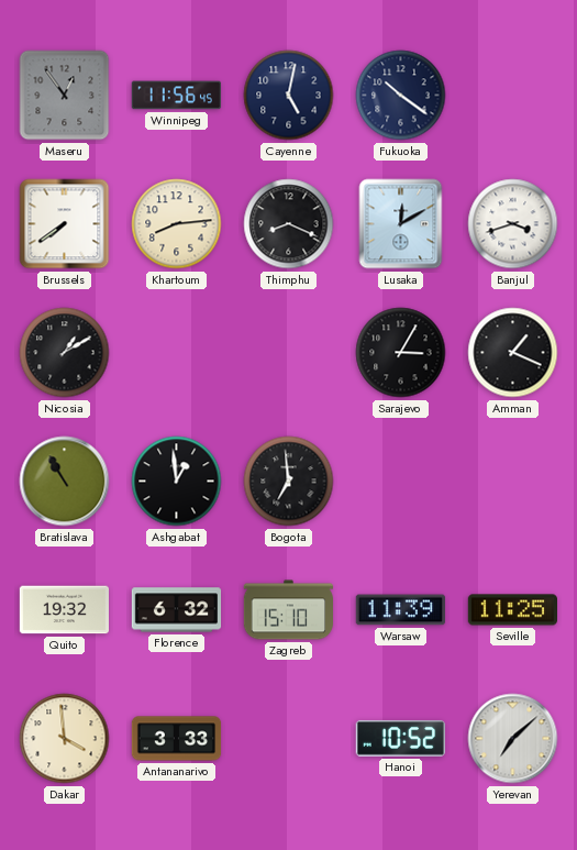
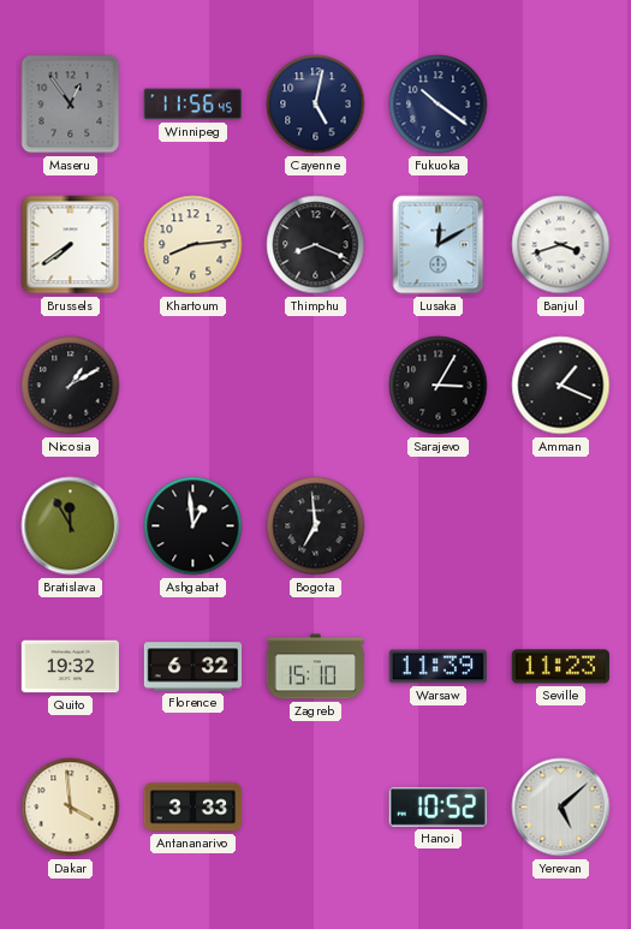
Bratislava: 10:55 -> 11:55 (71, 526)
Seville: 11:25 -> 11:23 (560, 667)
Yerevan: 7:08 -> 5:08 (561, 808)
